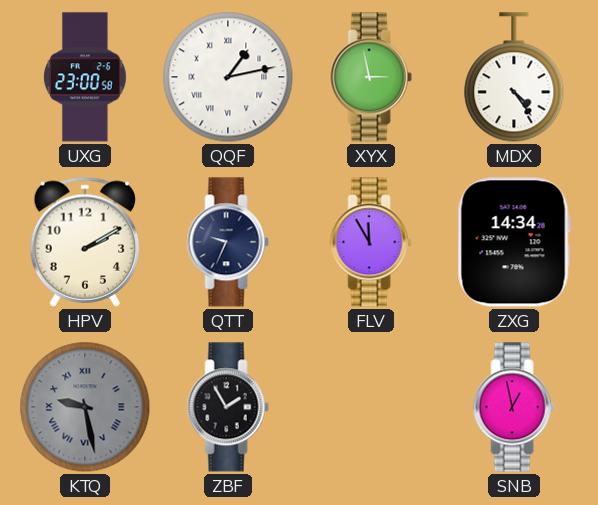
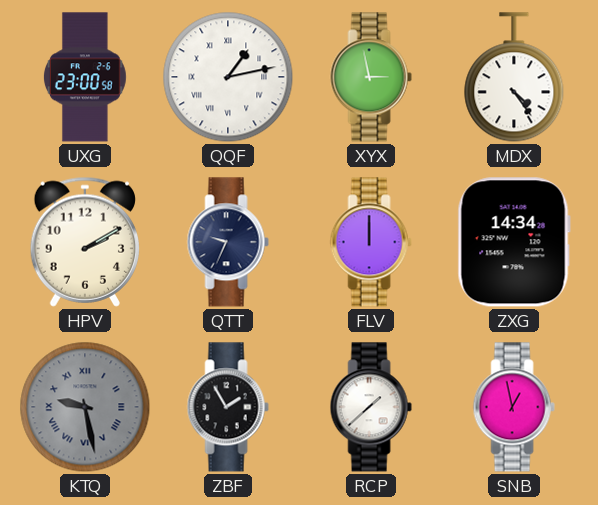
FLV: 11:55 -> 12:00 (371, 242)
RCP: none -> 1:38 (371, 407)
